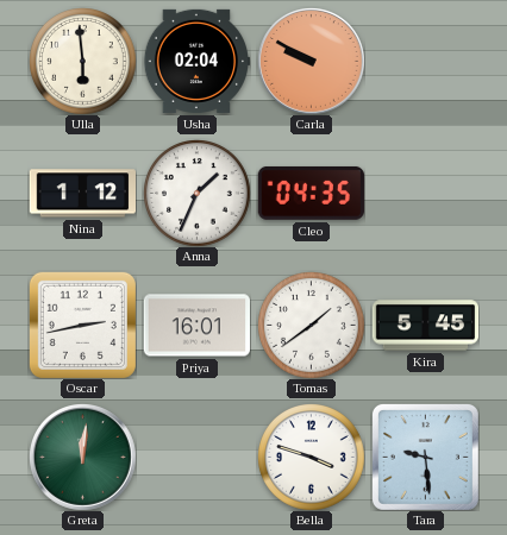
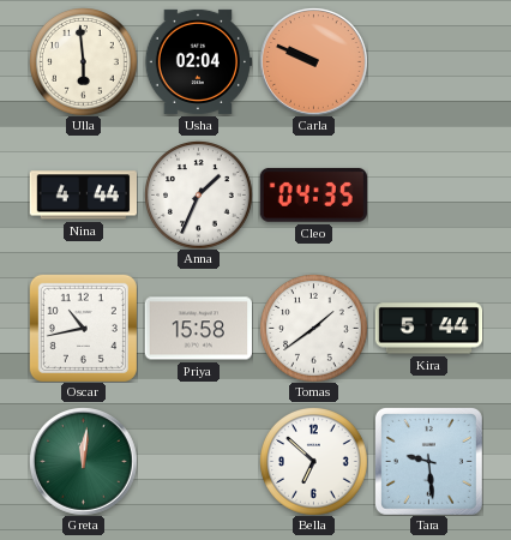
Carla: 9:50 -> 9:49 (314, 62)
Nina: 1:12 -> 4:44 (83, 196)
Oscar: 2:43 -> 10:43 (83, 328)
Priya: 16:01 -> 15:58 (198, 329)
Kira: 5:45 -> 5:44 (428, 329)
Bella: 3:48 -> 6:52 (314, 462)
